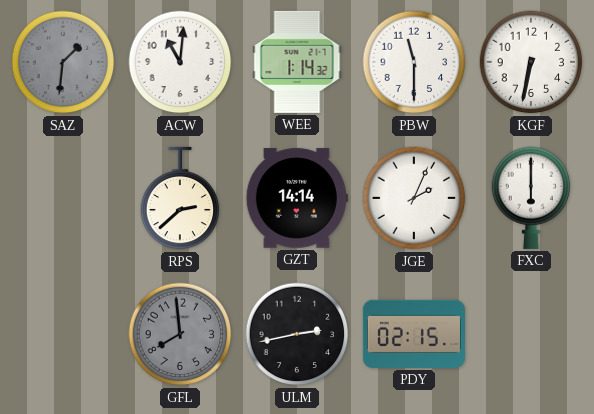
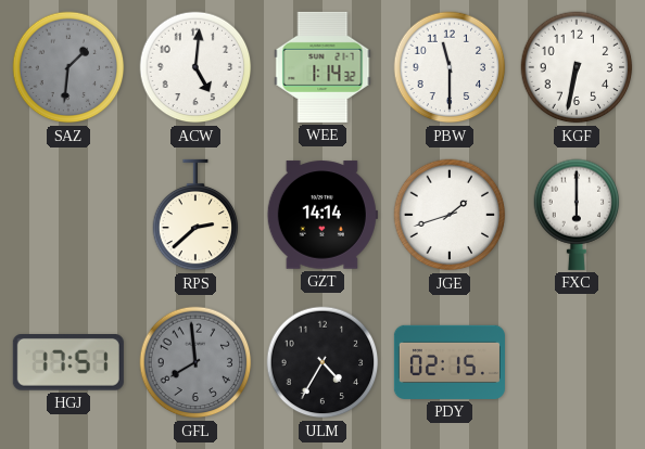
ACW: 11:01 -> 5:01 (195, 67)
JGE: 2:04 -> 1:42 (450, 215)
HGJ: none -> 17:51 (68, 363)
ULM: 2:43 -> 4:35 (322, 362)
